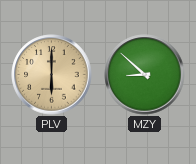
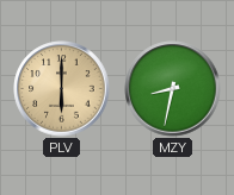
MZY: 8:52 -> 8:32 (173, 89)
